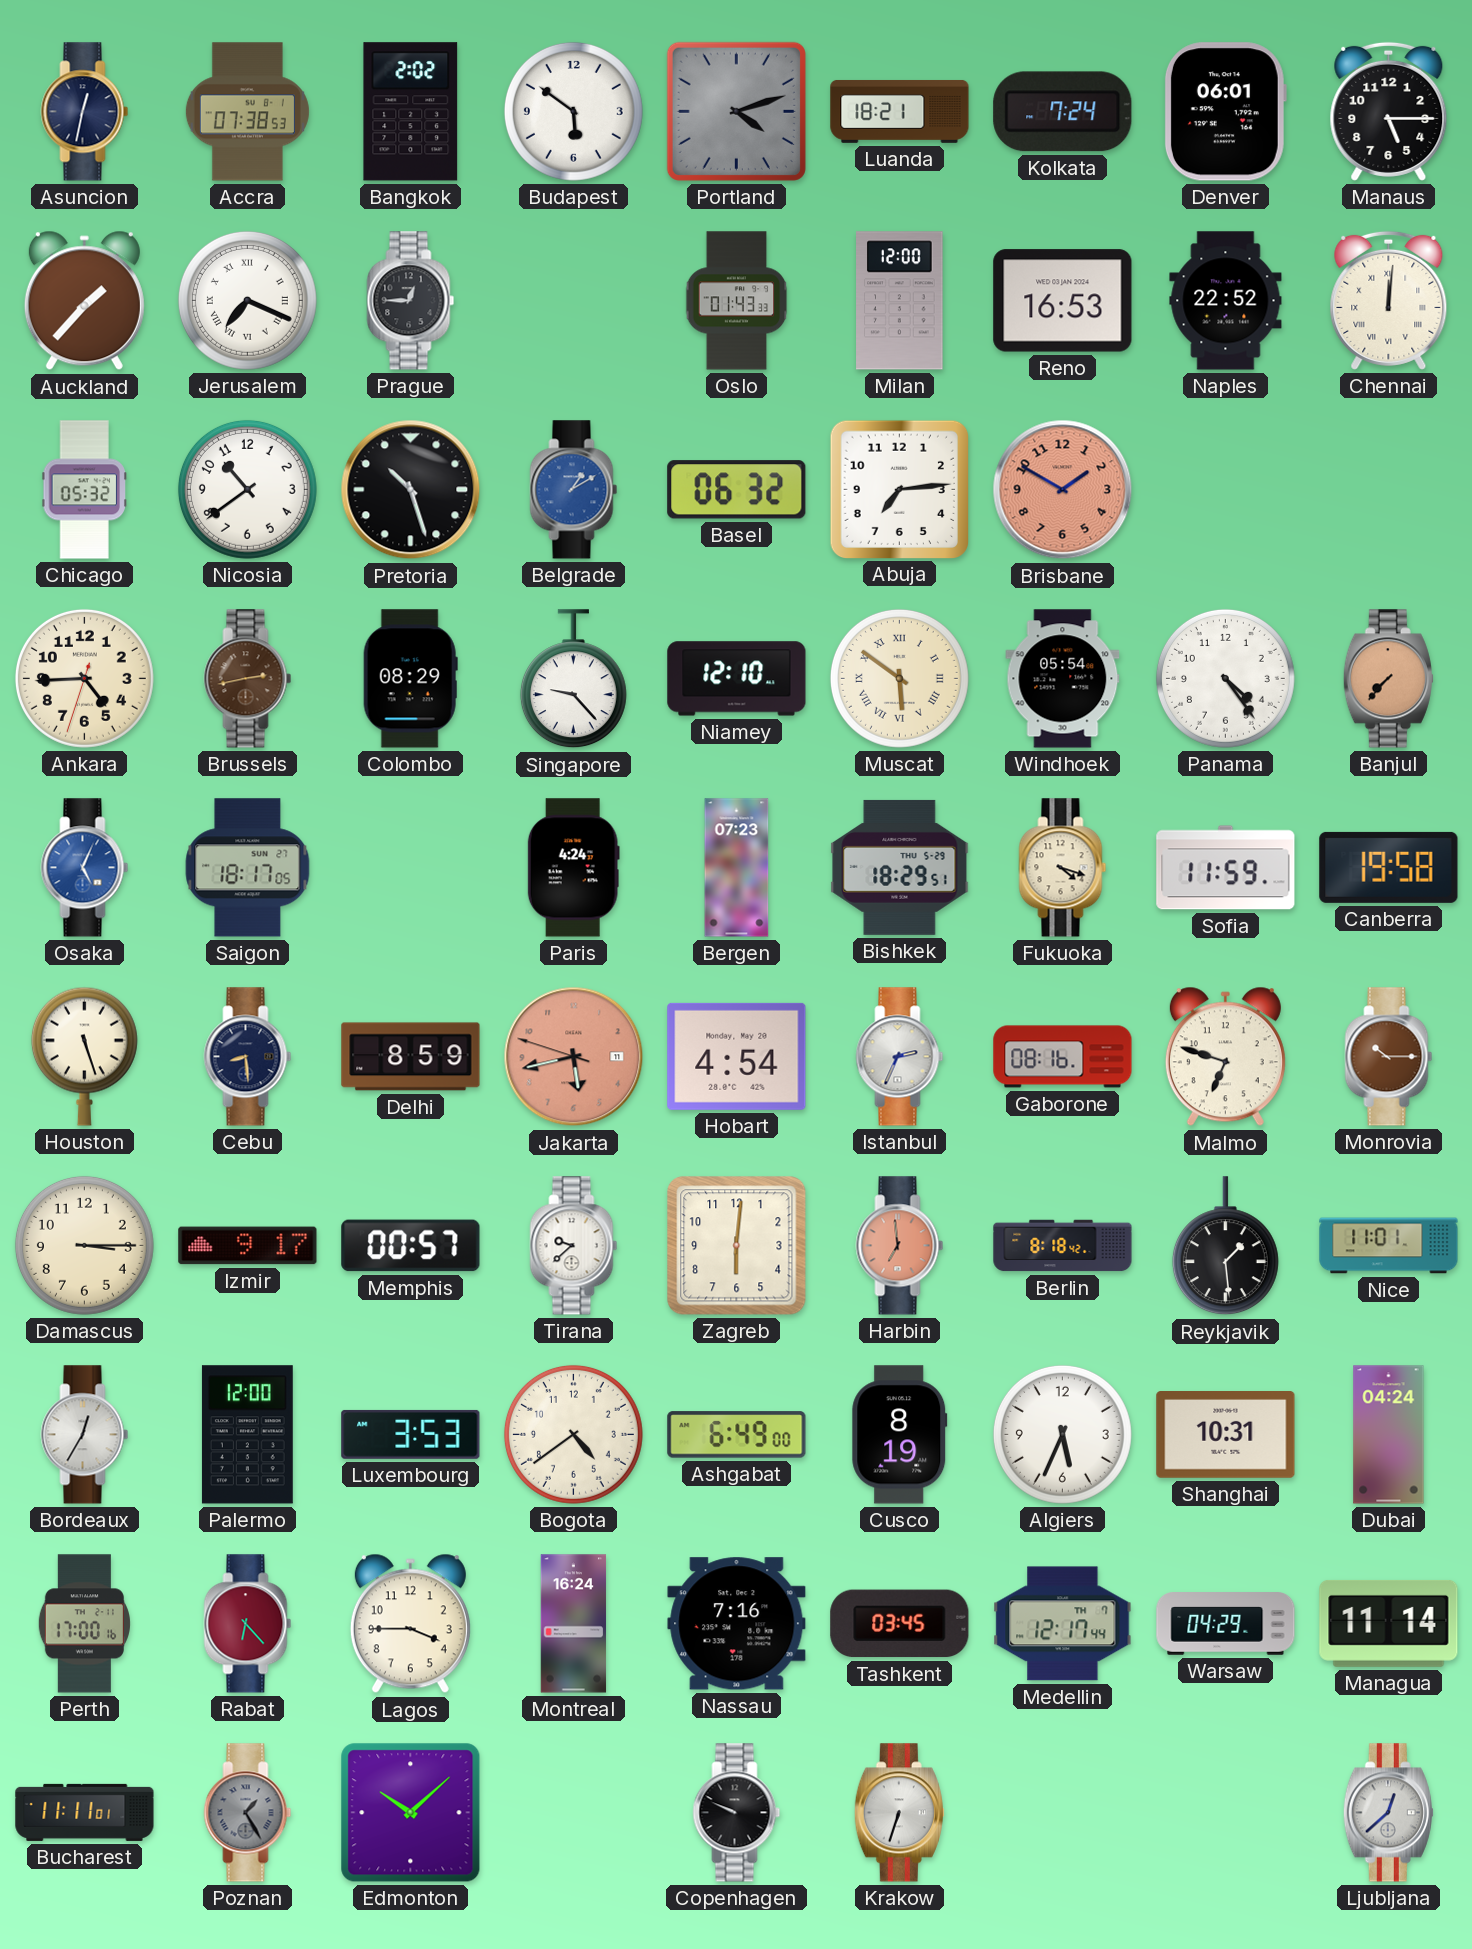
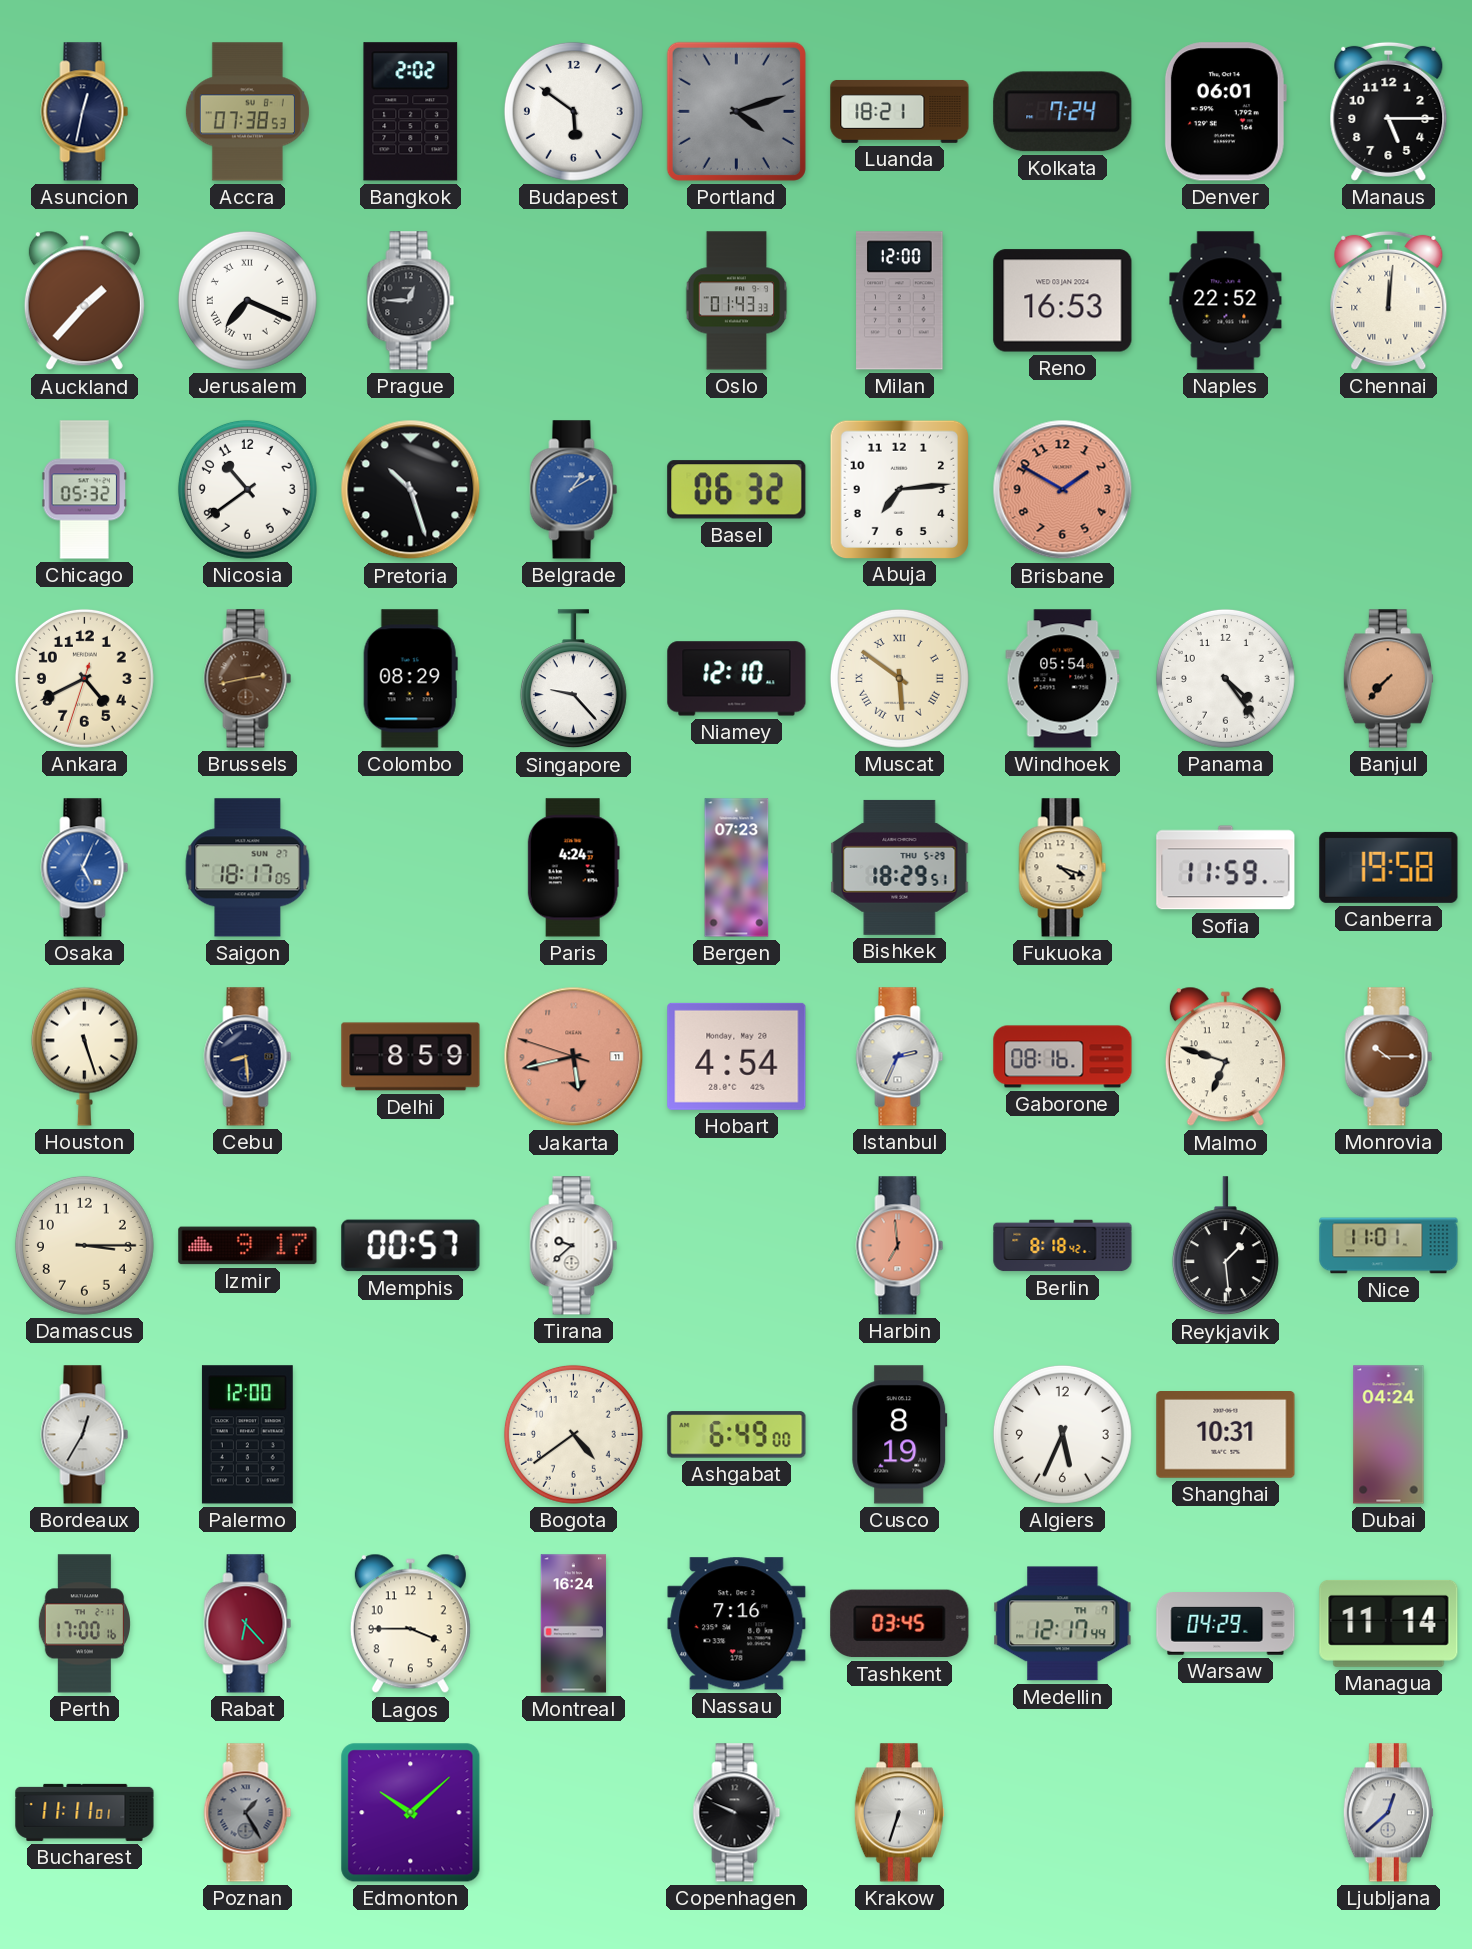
Ankara: 4:44 -> 4:40 (84, 678)
Zagreb: 6:01 -> none (737, 1246)
Luxembourg: 3:53 -> none (411, 1434)
